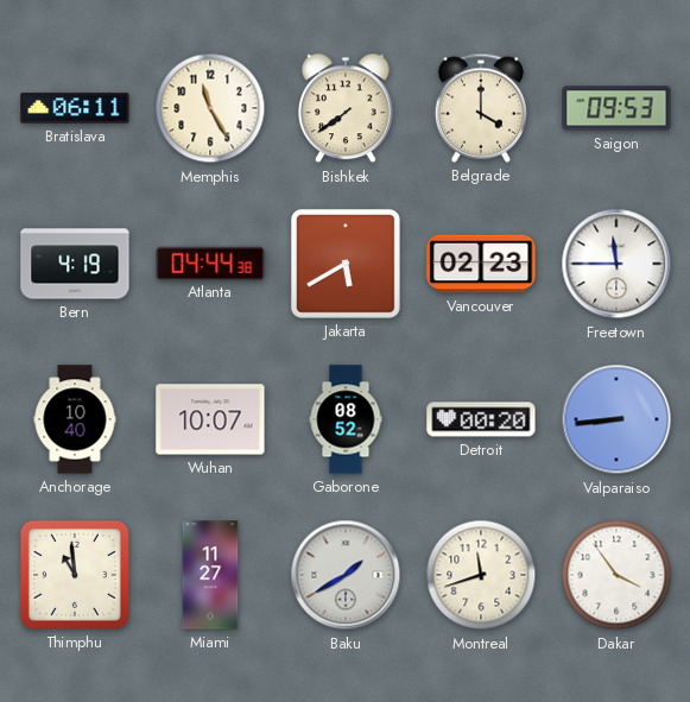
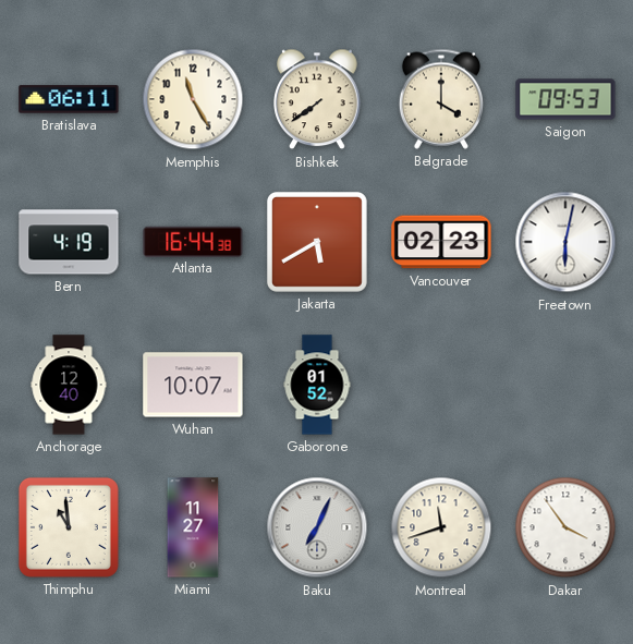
Atlanta: 04:44 -> 16:44 (193, 241)
Freetown: 11:45 -> 6:02 (565, 242)
Anchorage: 10:40 -> 12:40 (69, 385)
Gaborone: 08:52 -> 01:52 (317, 385)
Detroit: 00:20 -> none (481, 419)
Valparaiso: 8:44 -> none (616, 419)
Baku: 1:40 -> 7:04 (317, 527)
